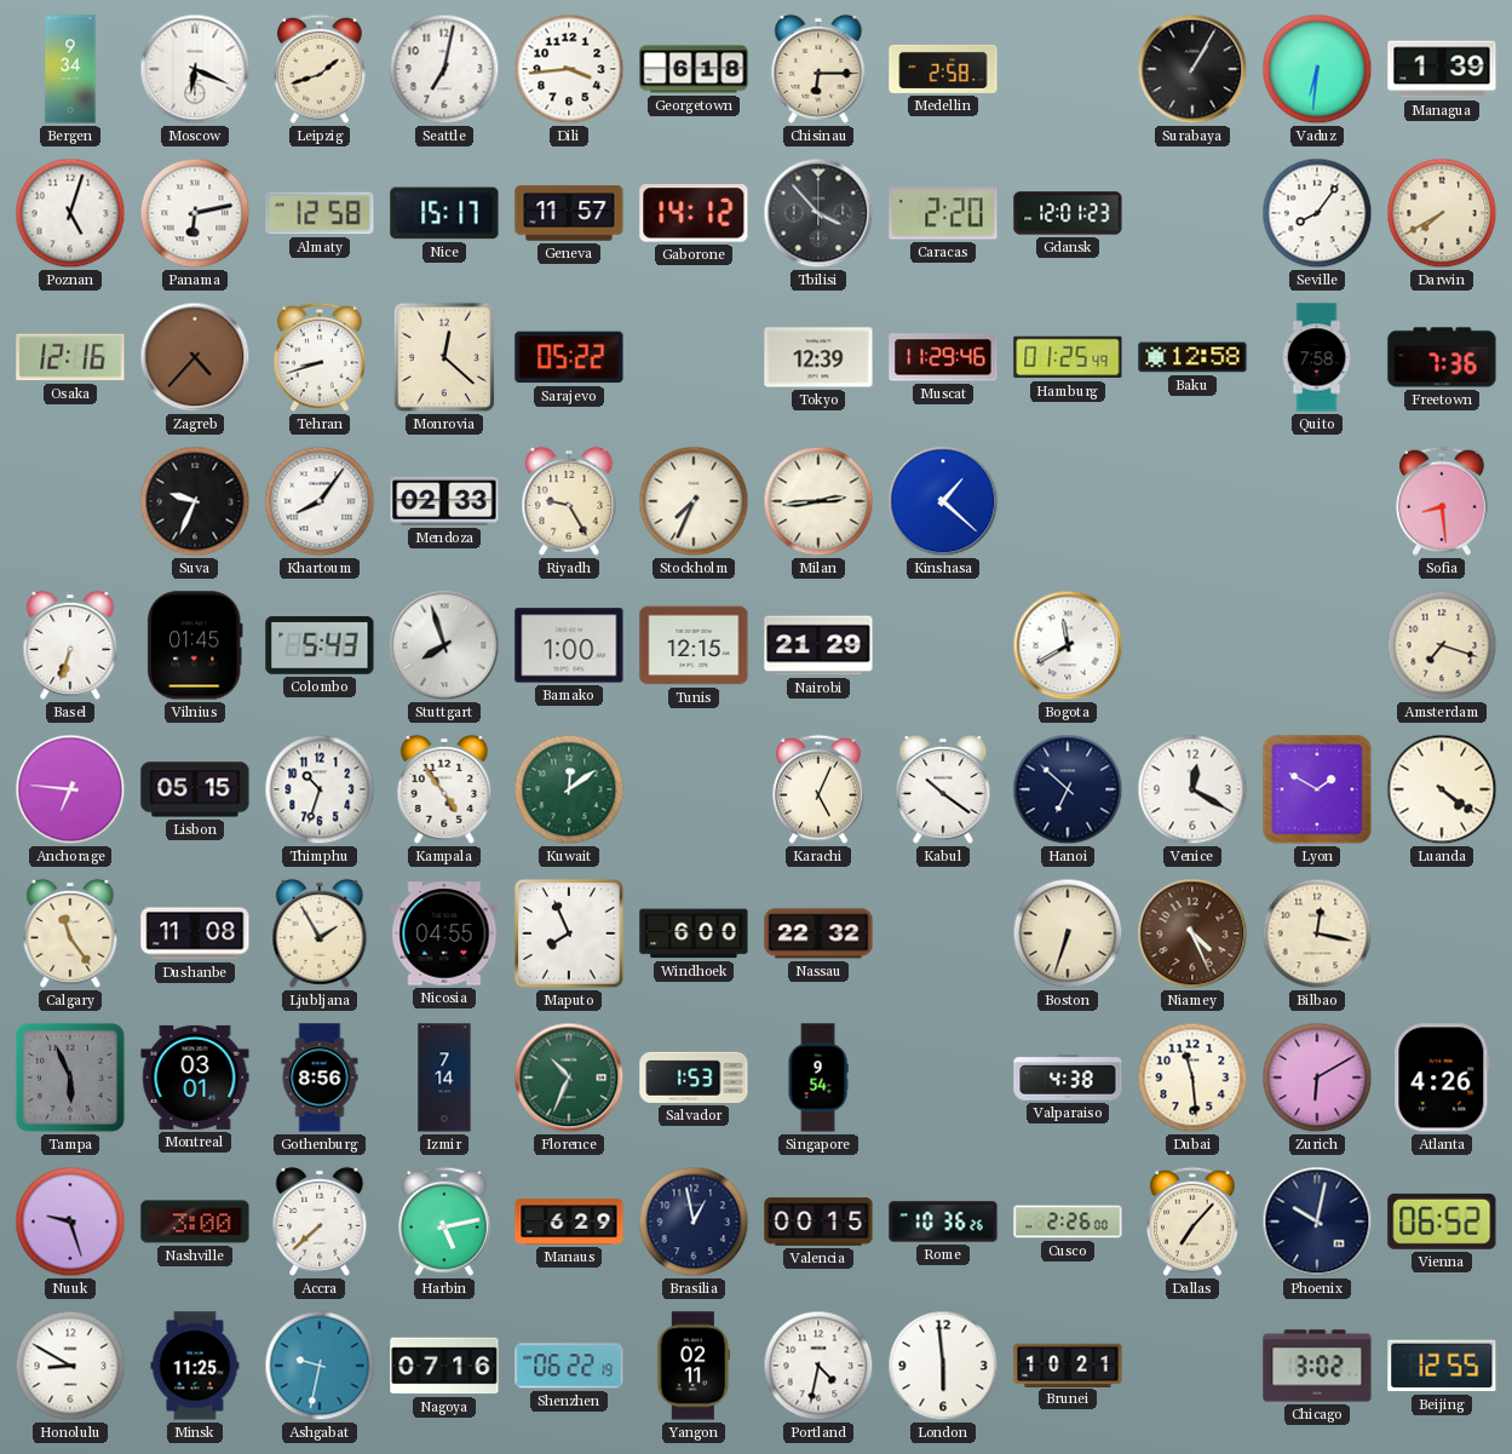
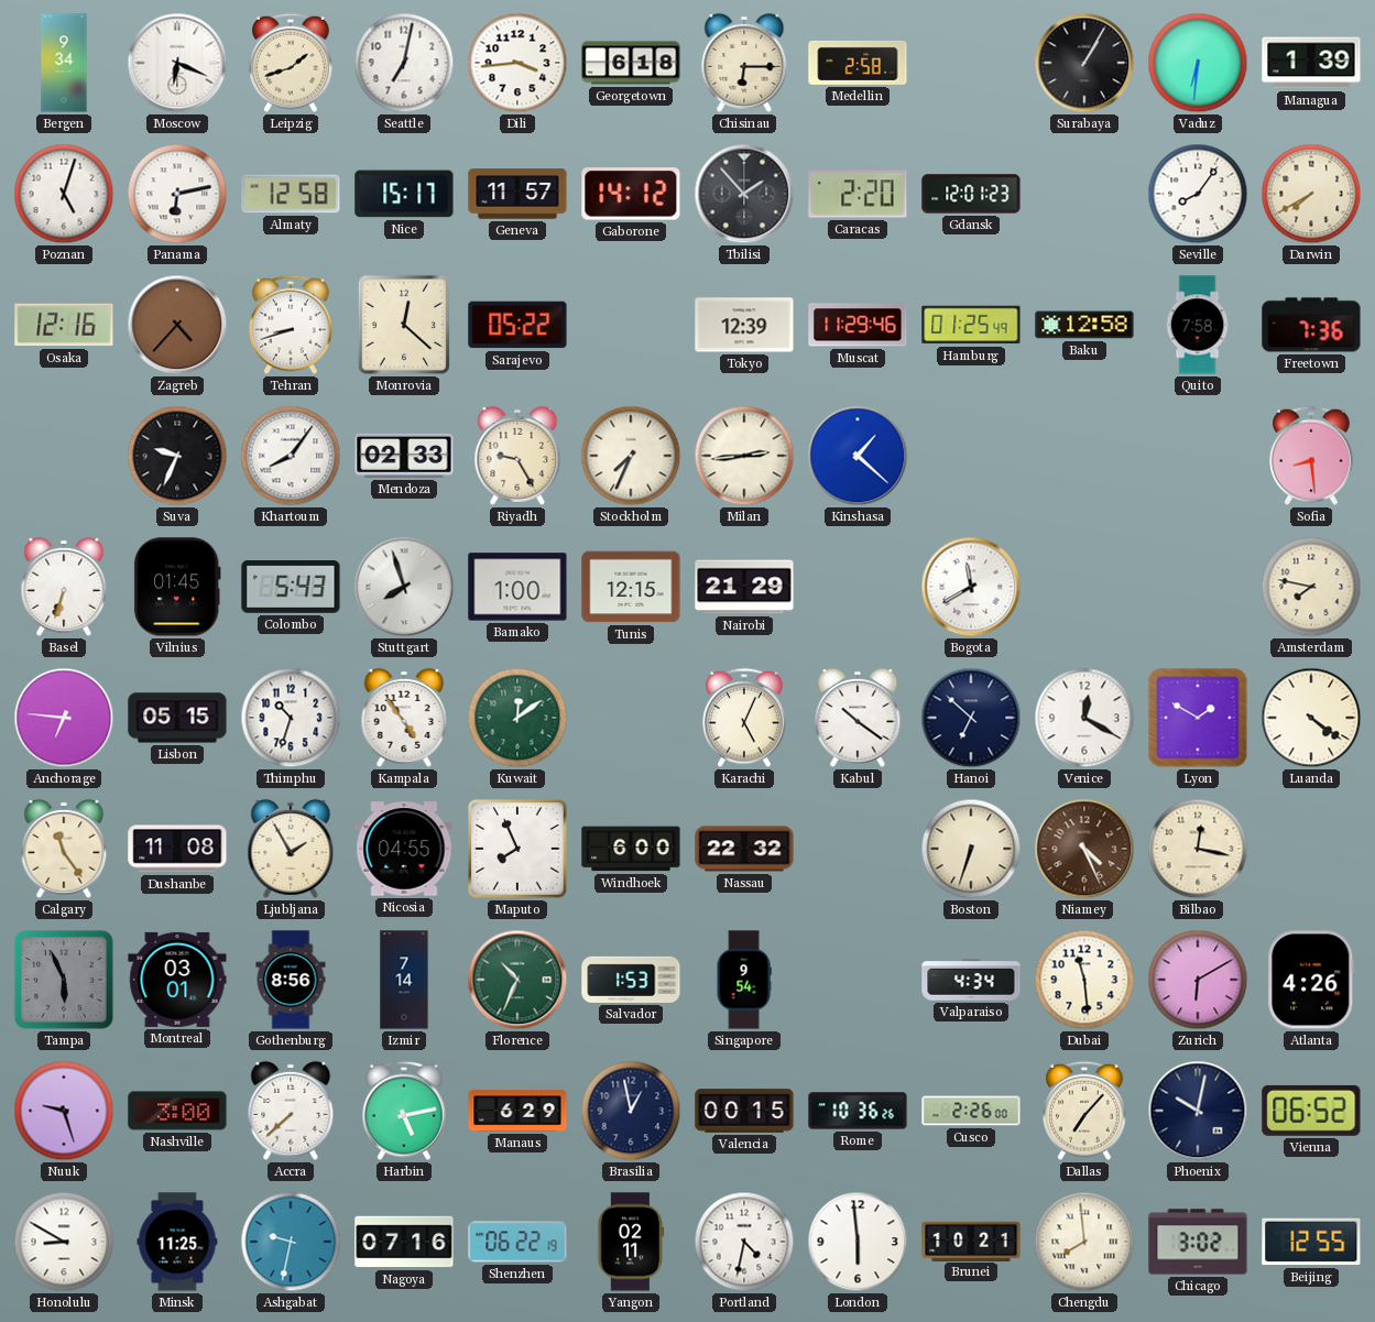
Tbilisi: 3:53 -> 1:53 (744, 194)
Amsterdam: 7:18 -> 7:47 (1311, 587)
Valparaiso: 4:38 -> 4:34 (971, 980)
Chengdu: none -> 7:59 (1084, 1242)
